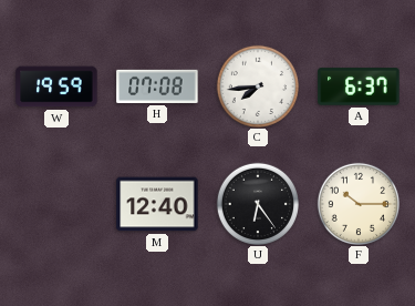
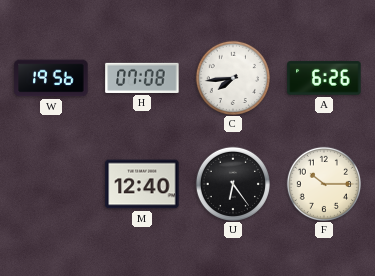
W: 19:59 -> 19:56 (51, 78)
A: 6:37 -> 6:26 (324, 78)
